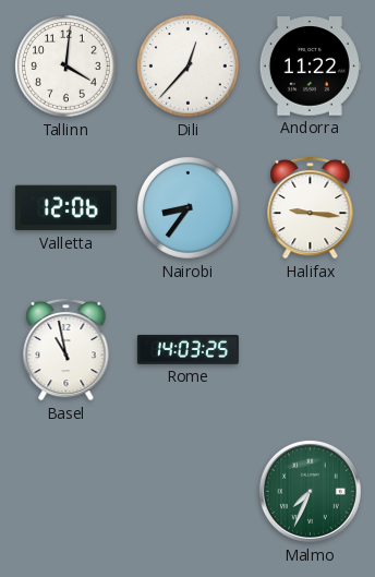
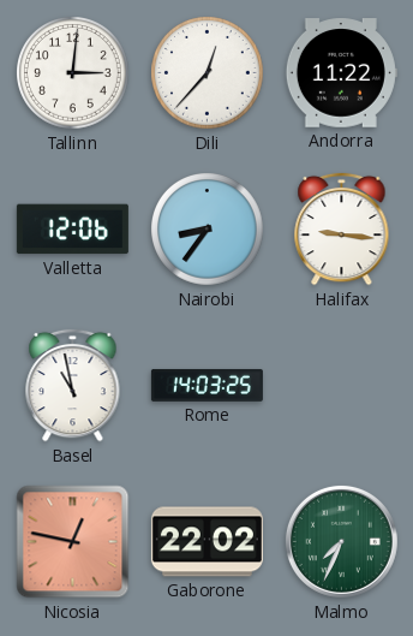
Tallinn: 4:01 -> 3:01 (73, 73)
Nicosia: none -> 12:47 (73, 542)
Gaborone: none -> 22:02 (206, 542)
